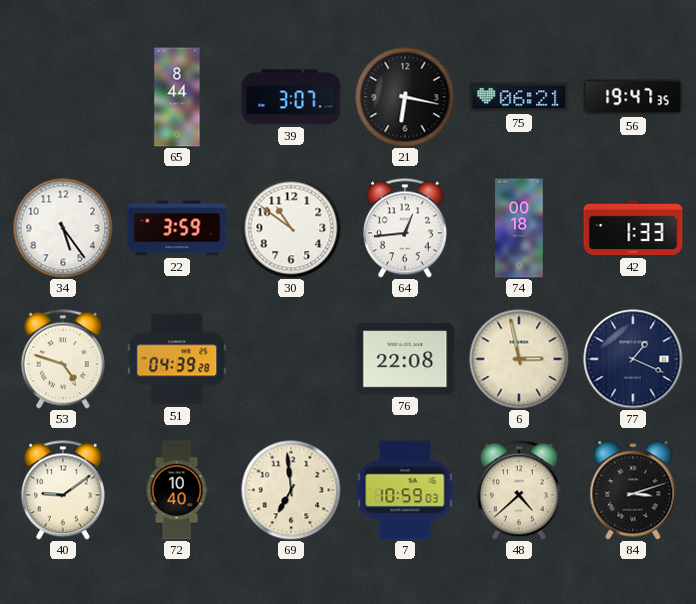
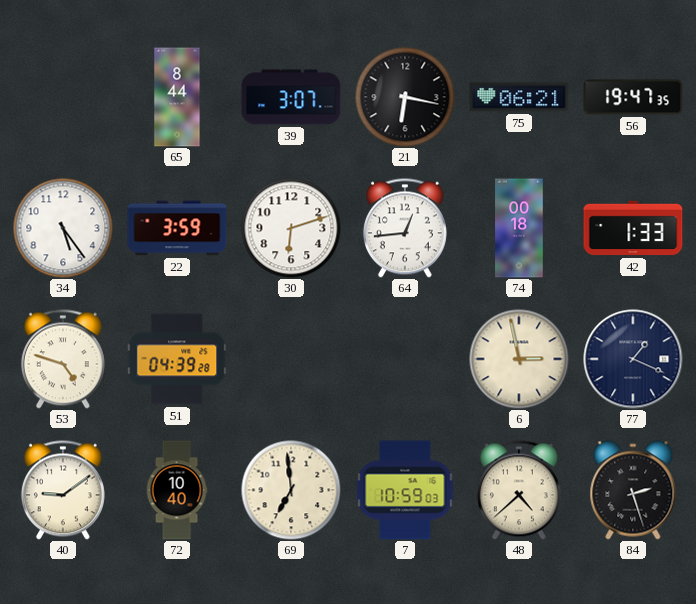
30: 10:51 -> 6:12 (291, 228)
76: 22:08 -> none (405, 359)
84: 3:12 -> 2:27 (633, 490)
